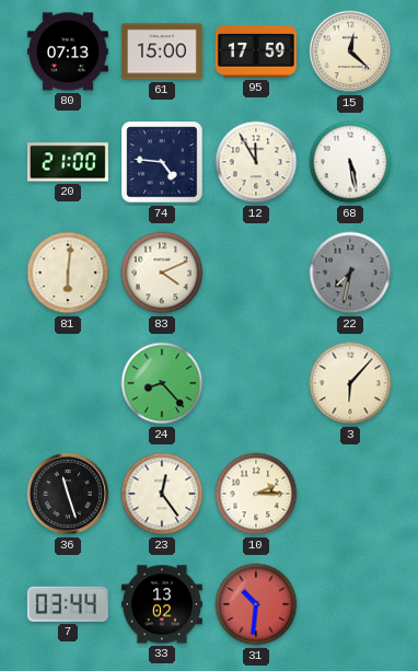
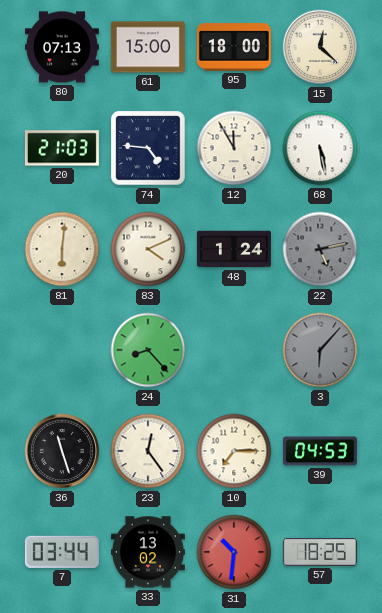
95: 17:59 -> 18:00 (234, 47)
20: 21:00 -> 21:03 (62, 148)
48: none -> 1:24 (234, 249)
22: 7:32 -> 5:13 (320, 249)
3 dial: cream -> grey (320, 350)
10: 2:15 -> 7:15 (234, 451)
39: none -> 04:53 (320, 451)
57: none -> 18:25 (320, 552)
